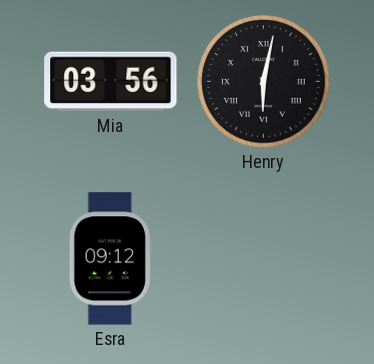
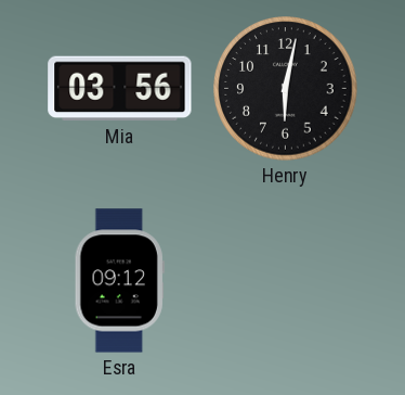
Henry numerals: Roman -> Arabic (286, 89)
